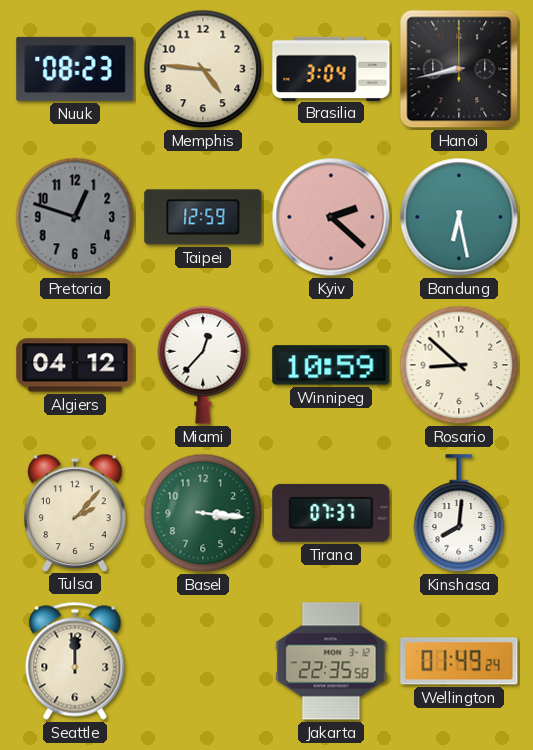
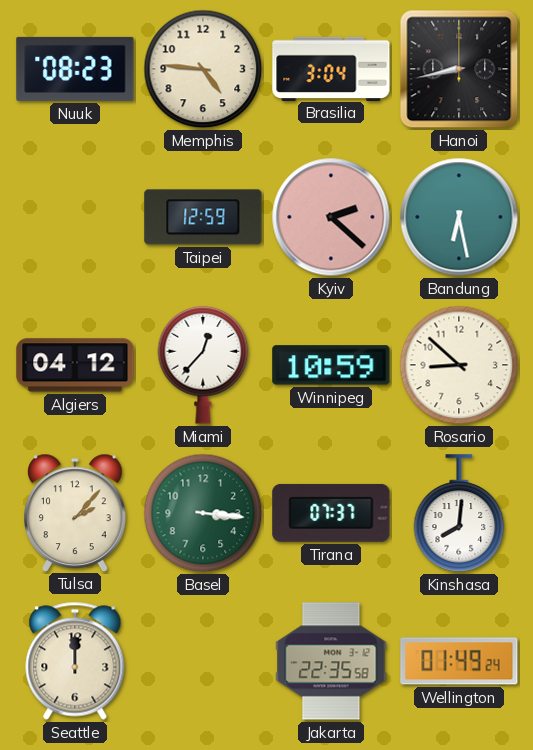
Pretoria: 12:48 -> none (75, 217)
